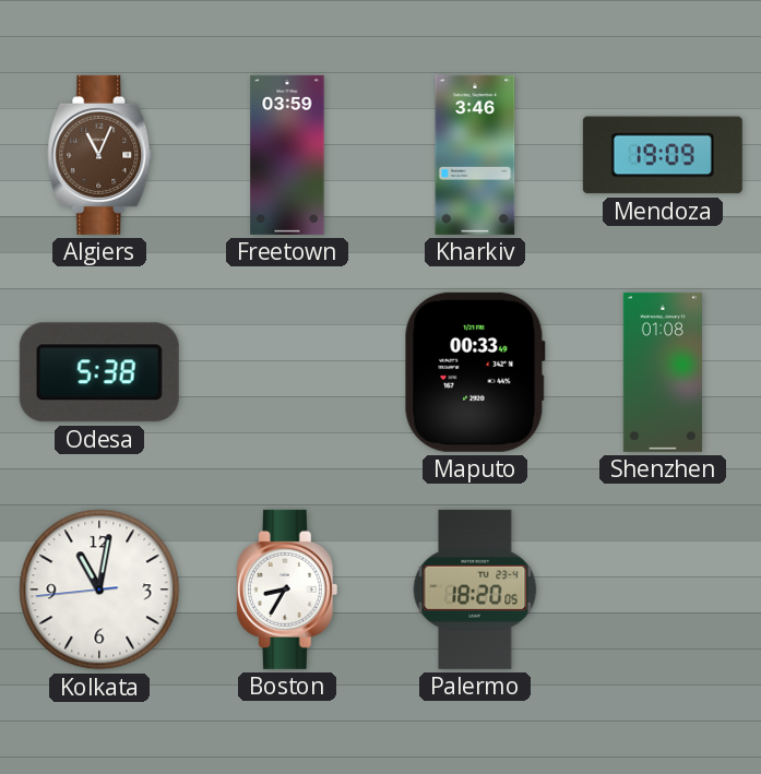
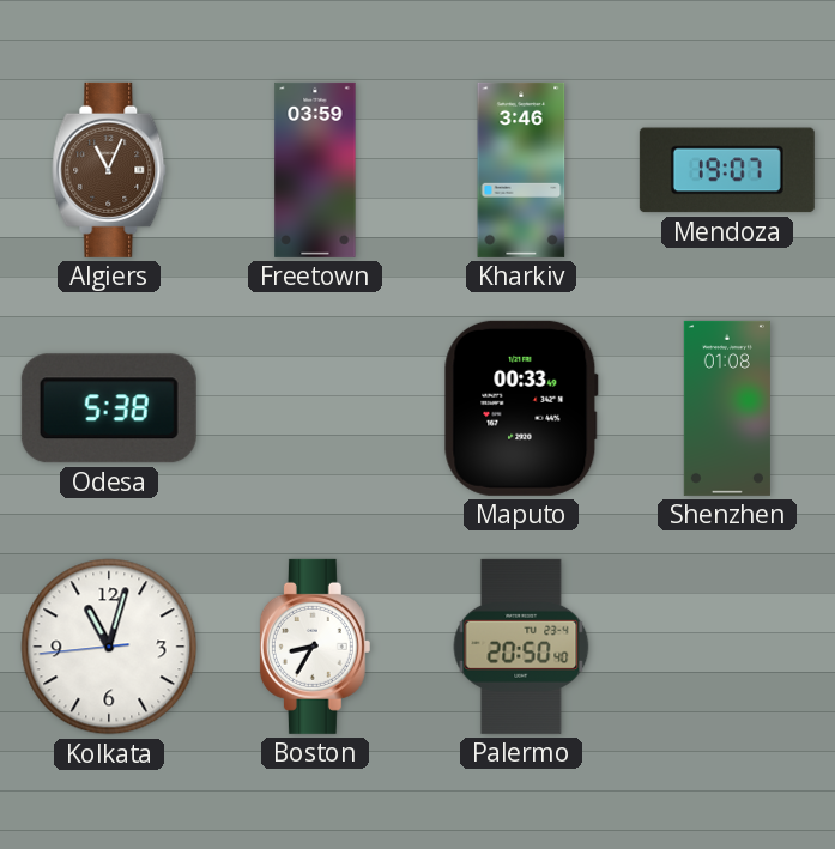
Mendoza: 19:09 -> 19:07 (727, 170)
Kolkata: 11:01 -> 11:02 (109, 647)
Palermo: 18:20 -> 20:50 (521, 647)
